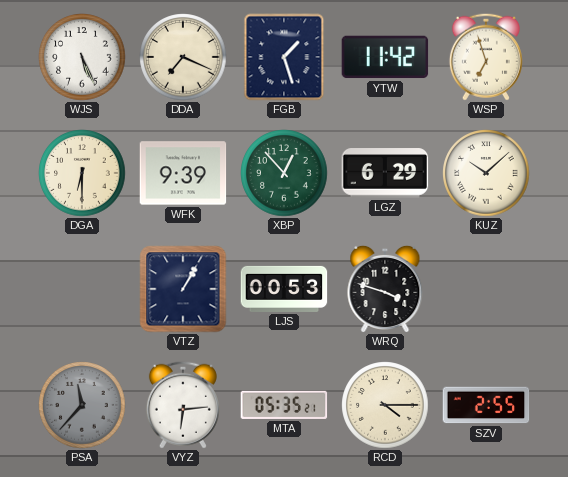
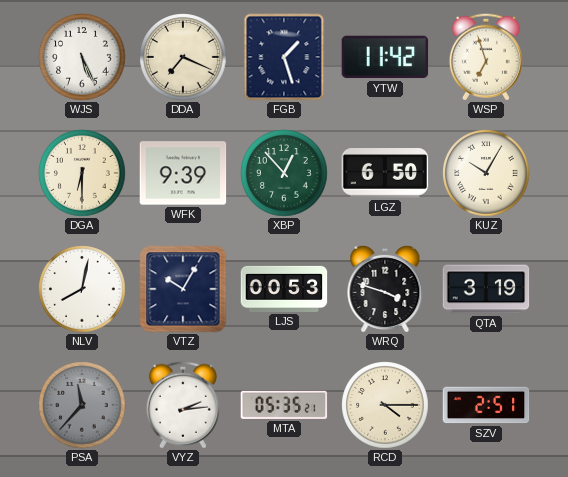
LGZ: 6:29 -> 6:50 (385, 173)
KUZ: 10:08 -> 10:05 (486, 173)
NLV: none -> 8:02 (82, 289)
VTZ: 1:05 -> 10:05 (183, 289)
QTA: none -> 3:19 (486, 289)
VYZ: 6:14 -> 2:14 (183, 405)
SZV: 2:55 -> 2:51 (486, 405)
